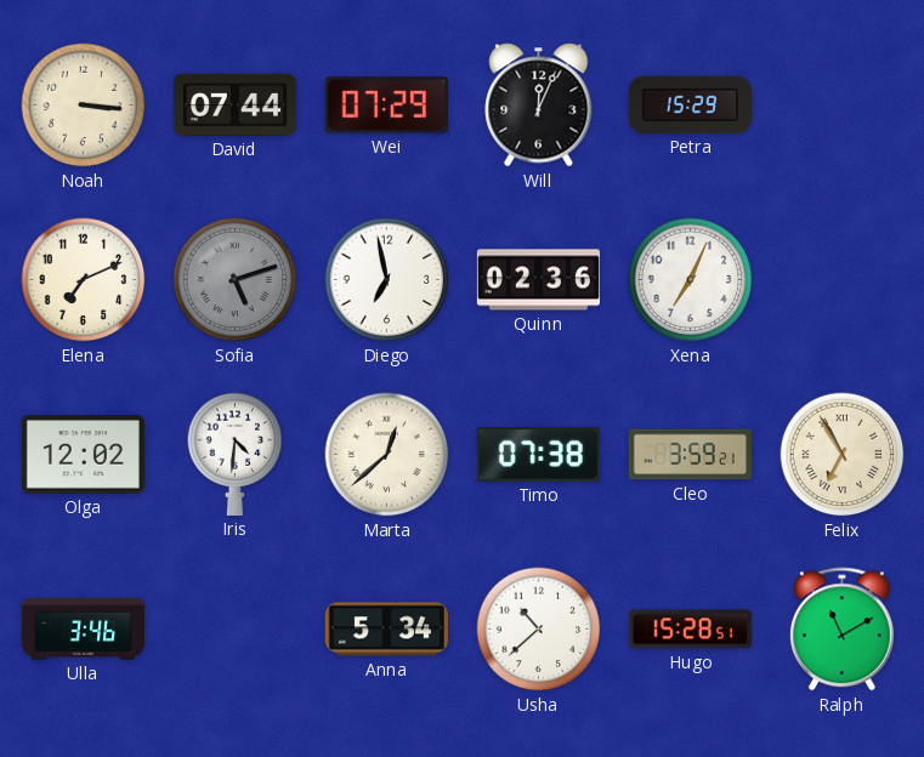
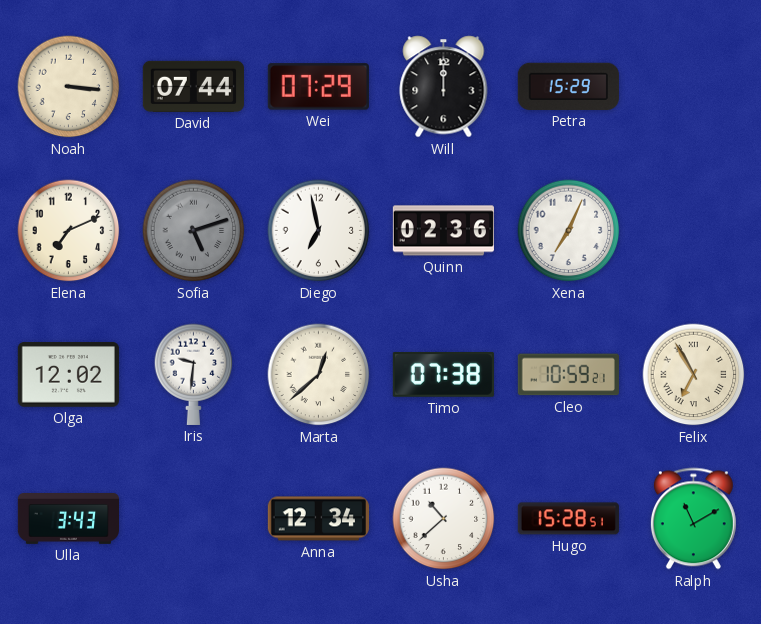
Will: 12:04 -> 12:00 (444, 87)
Iris: 4:31 -> 9:31 (194, 374)
Cleo: 3:59 -> 10:59 (568, 375)
Ulla: 3:46 -> 3:43 (68, 519)
Anna: 5:34 -> 12:34 (318, 519)
